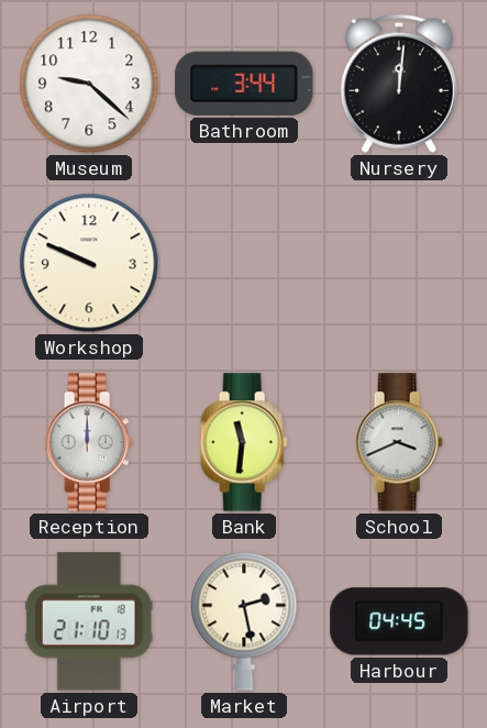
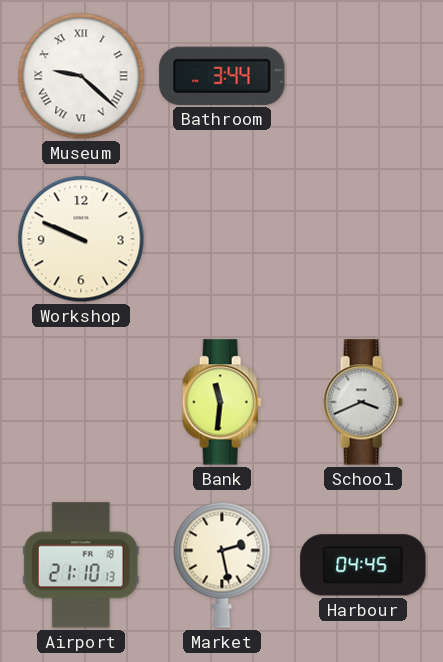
Museum numerals: Arabic -> Roman (81, 76)
Nursery: 12:01 -> none (399, 84)
Reception: 12:00 -> none (89, 442)
